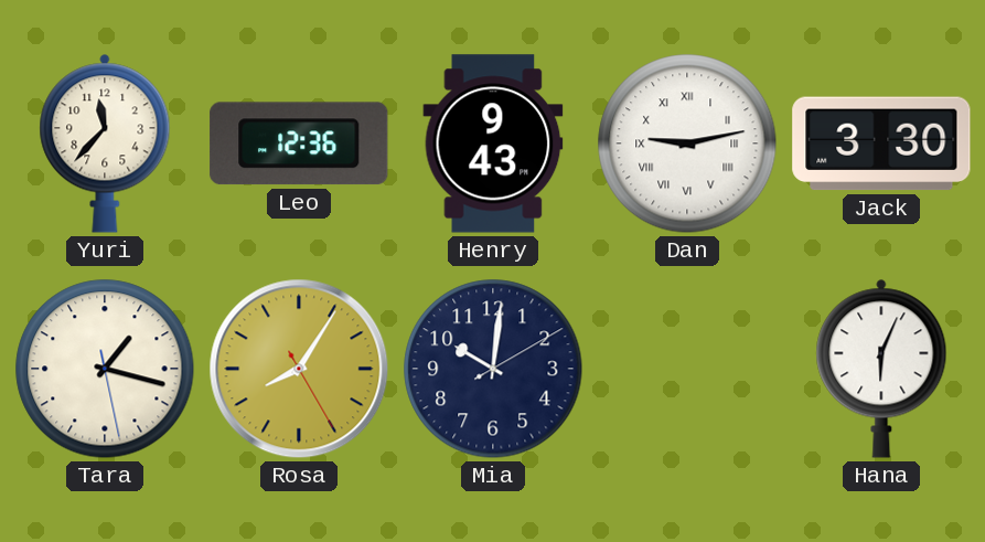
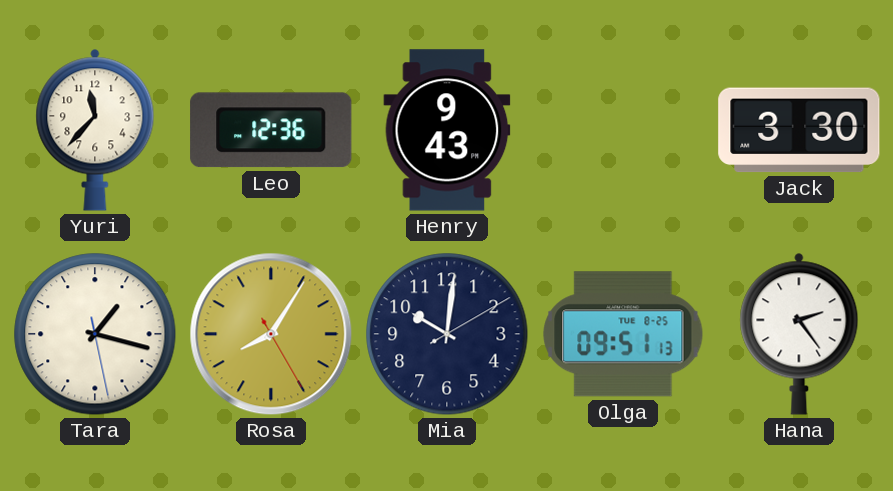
Dan: 9:13 -> none (687, 144)
Olga: none -> 09:51 (623, 334)
Hana: 6:04 -> 2:24 (799, 334)
